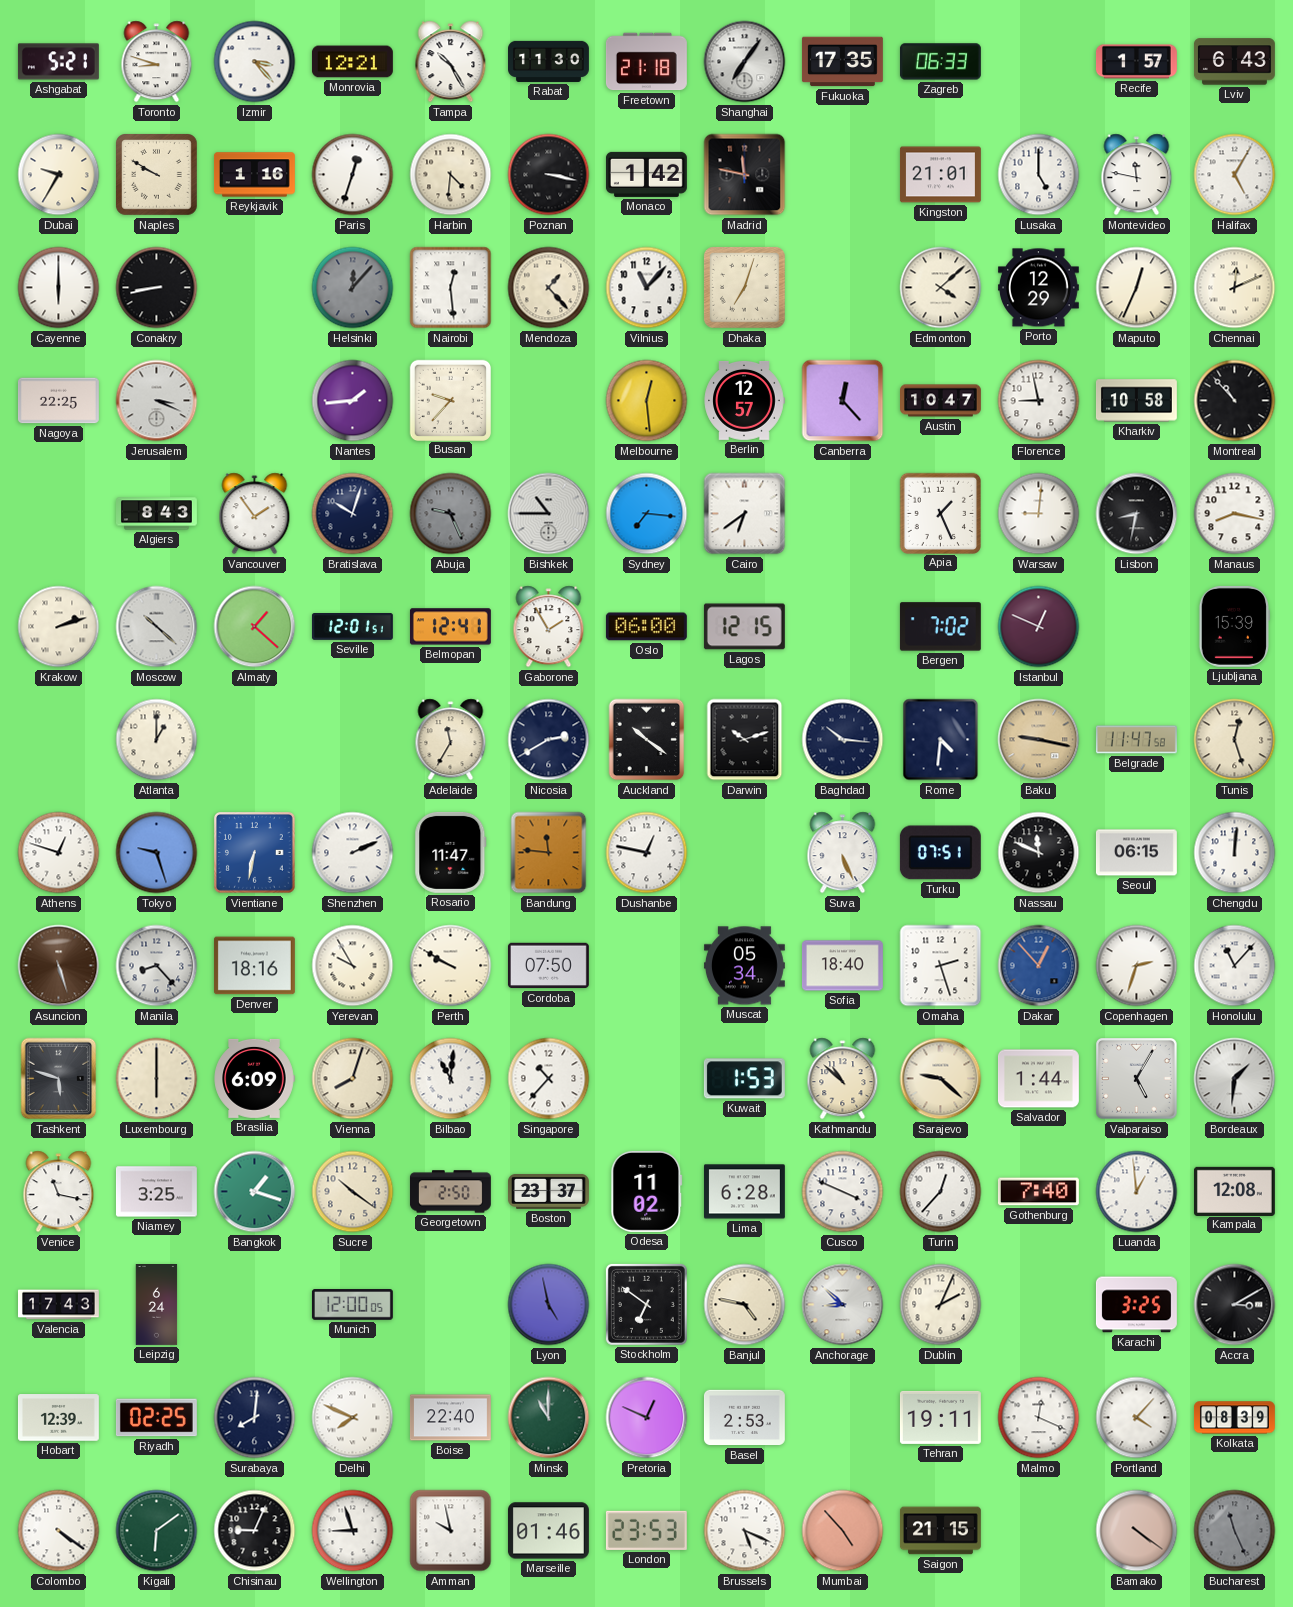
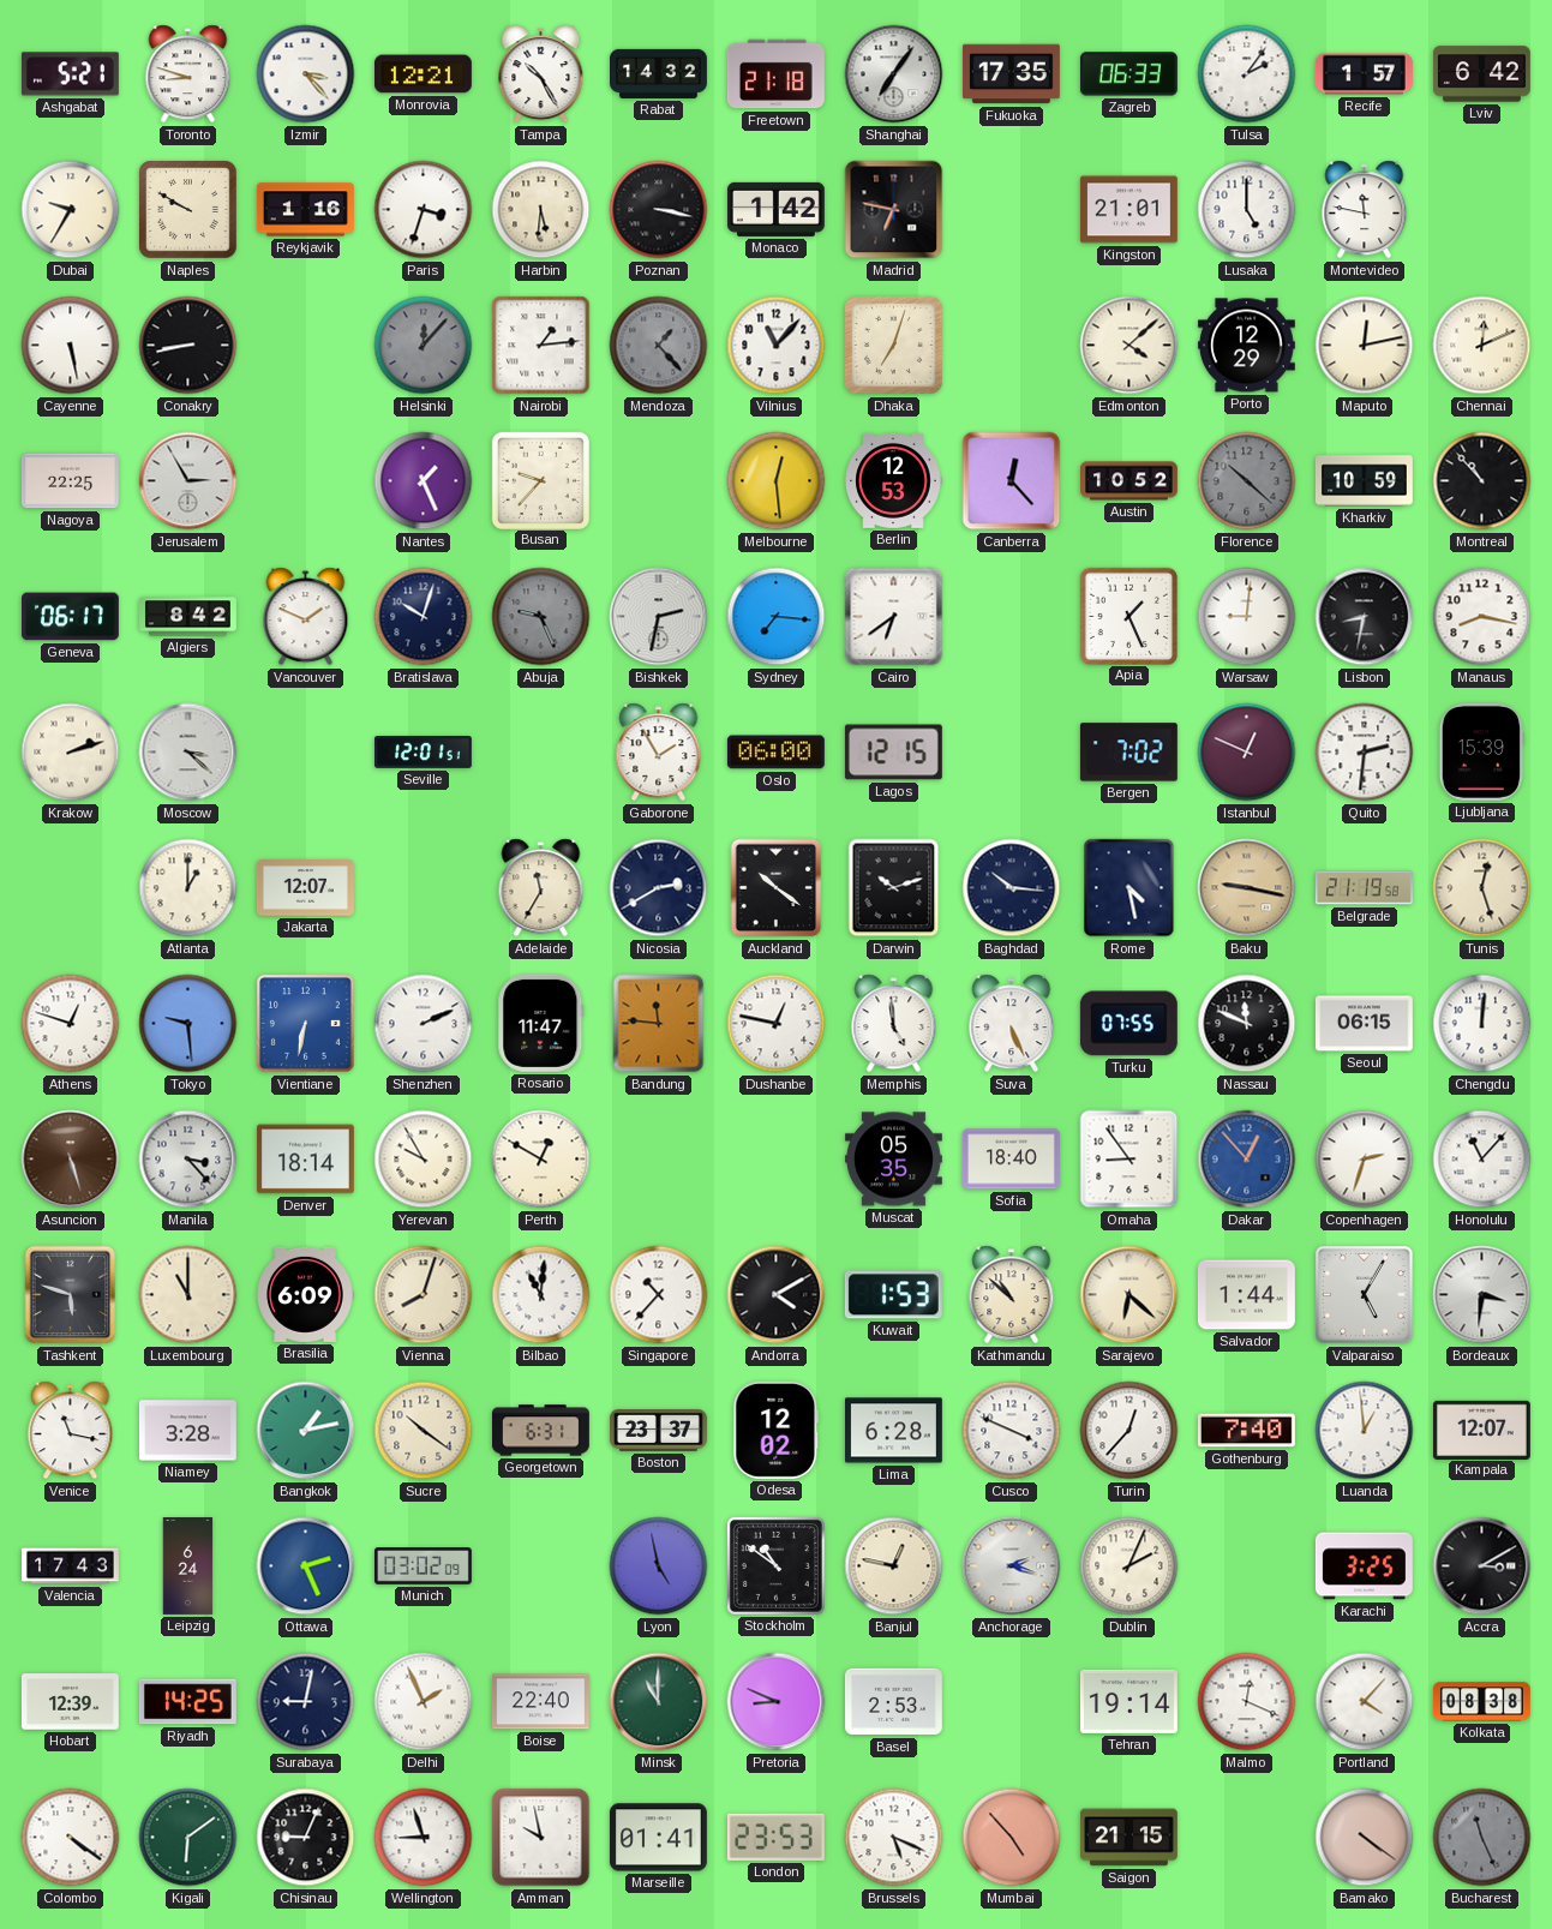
Rabat: 11:30 -> 14:32 (659, 73)
Tulsa: none -> 2:06 (1247, 74)
Lviv: 6:43 -> 6:42 (1481, 74)
Paris: 12:33 -> 3:33 (424, 210)
Harbin: 4:31 -> 5:31 (541, 210)
Madrid: 11:47 -> 6:47 (894, 210)
Halifax: 5:05 -> none (1235, 175)
Cayenne: 6:00 -> 5:28 (71, 346)
Nairobi: 12:29 -> 1:14 (541, 346)
Mendoza dial: cream -> grey (659, 346)
Maputo: 12:34 -> 12:13 (1365, 346)
Jerusalem: 3:19 -> 2:55 (188, 481)
Nantes: 1:44 -> 1:26 (424, 481)
Berlin: 12:57 -> 12:53 (893, 480)
Austin: 10:47 -> 10:52 (1129, 481)
Florence: 8:58 -> 10:22 (1247, 481)
Florence dial: white -> grey (1247, 481)
Kharkiv: 10:58 -> 10:59 (1364, 481)
Geneva: none -> 06:17 (70, 617)
Algiers: 8:43 -> 8:42 (188, 617)
Vancouver: 1:54 -> 1:49 (306, 617)
Bishkek: 10:45 -> 2:32 (659, 617)
Moscow: 10:22 -> 3:22 (188, 753)
Almaty: 1:22 -> none (255, 627)
Belmopan: 12:41 -> none (450, 627)
Quito: none -> 2:31 (1365, 753)
Jakarta: none -> 12:07 (305, 888)
Rome: 4:31 -> 4:28 (1129, 888)
Belgrade: 11:47 -> 21:19 (1364, 888)
Tokyo: 9:27 -> 9:29 (188, 1024)
Memphis: none -> 4:59 (894, 1024)
Turku: 07:51 -> 07:55 (1128, 1024)
Manila: 8:23 -> 3:23 (188, 1160)
Denver: 18:16 -> 18:14 (305, 1160)
Perth: 9:50 -> 12:50 (541, 1160)
Cordoba: 07:50 -> none (548, 966)
Muscat: 05:34 -> 05:35 (893, 1160)
Omaha: 2:27 -> 8:54 (1129, 1160)
Luxembourg: 6:00 -> 11:00 (188, 1295)
Andorra: none -> 4:10 (777, 1295)
Sarajevo: 9:22 -> 6:22 (1129, 1295)
Bordeaux: 1:31 -> 3:31 (1482, 1295)
Niamey: 3:25 -> 3:28 (187, 1431)
Bangkok: 1:18 -> 1:13 (306, 1431)
Georgetown: 2:50 -> 6:31 (540, 1431)
Odesa: 11:02 -> 12:02 (777, 1430)
Kampala: 12:08 -> 12:07 (1481, 1430)
Ottawa: none -> 2:26 (306, 1566)
Munich: 12:00 -> 03:02 (423, 1566)
Stockholm: 6:51 -> 10:51 (775, 1565)
Banjul: 4:47 -> 12:47 (894, 1566)
Anchorage: 8:52 -> 2:18 (1012, 1566)
Riyadh: 02:25 -> 14:25 (187, 1702)
Surabaya: 8:01 -> 9:02 (306, 1702)
Delhi: 7:49 -> 1:56 (424, 1702)
Pretoria: 12:49 -> 8:49 (777, 1702)
Tehran: 19:11 -> 19:14 (1128, 1701)
Kolkata: 08:39 -> 08:38 (1481, 1702)
Marseille: 01:46 -> 01:41 (658, 1838)
